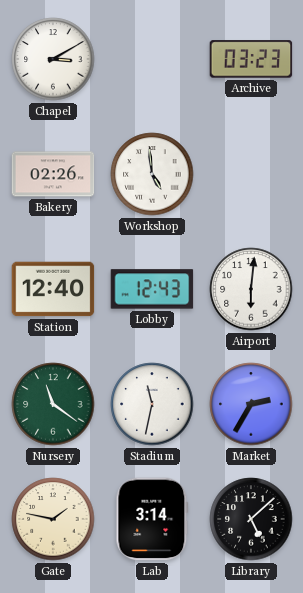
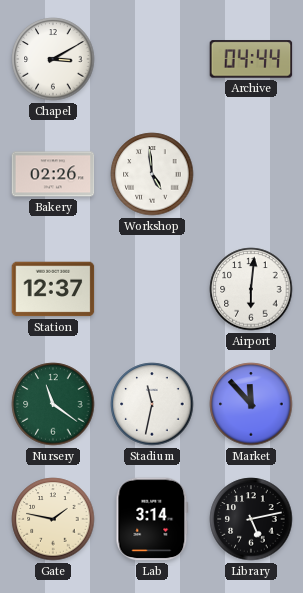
Archive: 03:23 -> 04:44 (251, 59)
Station: 12:40 -> 12:37 (53, 289)
Lobby: 12:43 -> none (152, 289)
Market: 2:35 -> 11:53 (251, 404)
Library: 5:08 -> 5:13 (251, 519)
